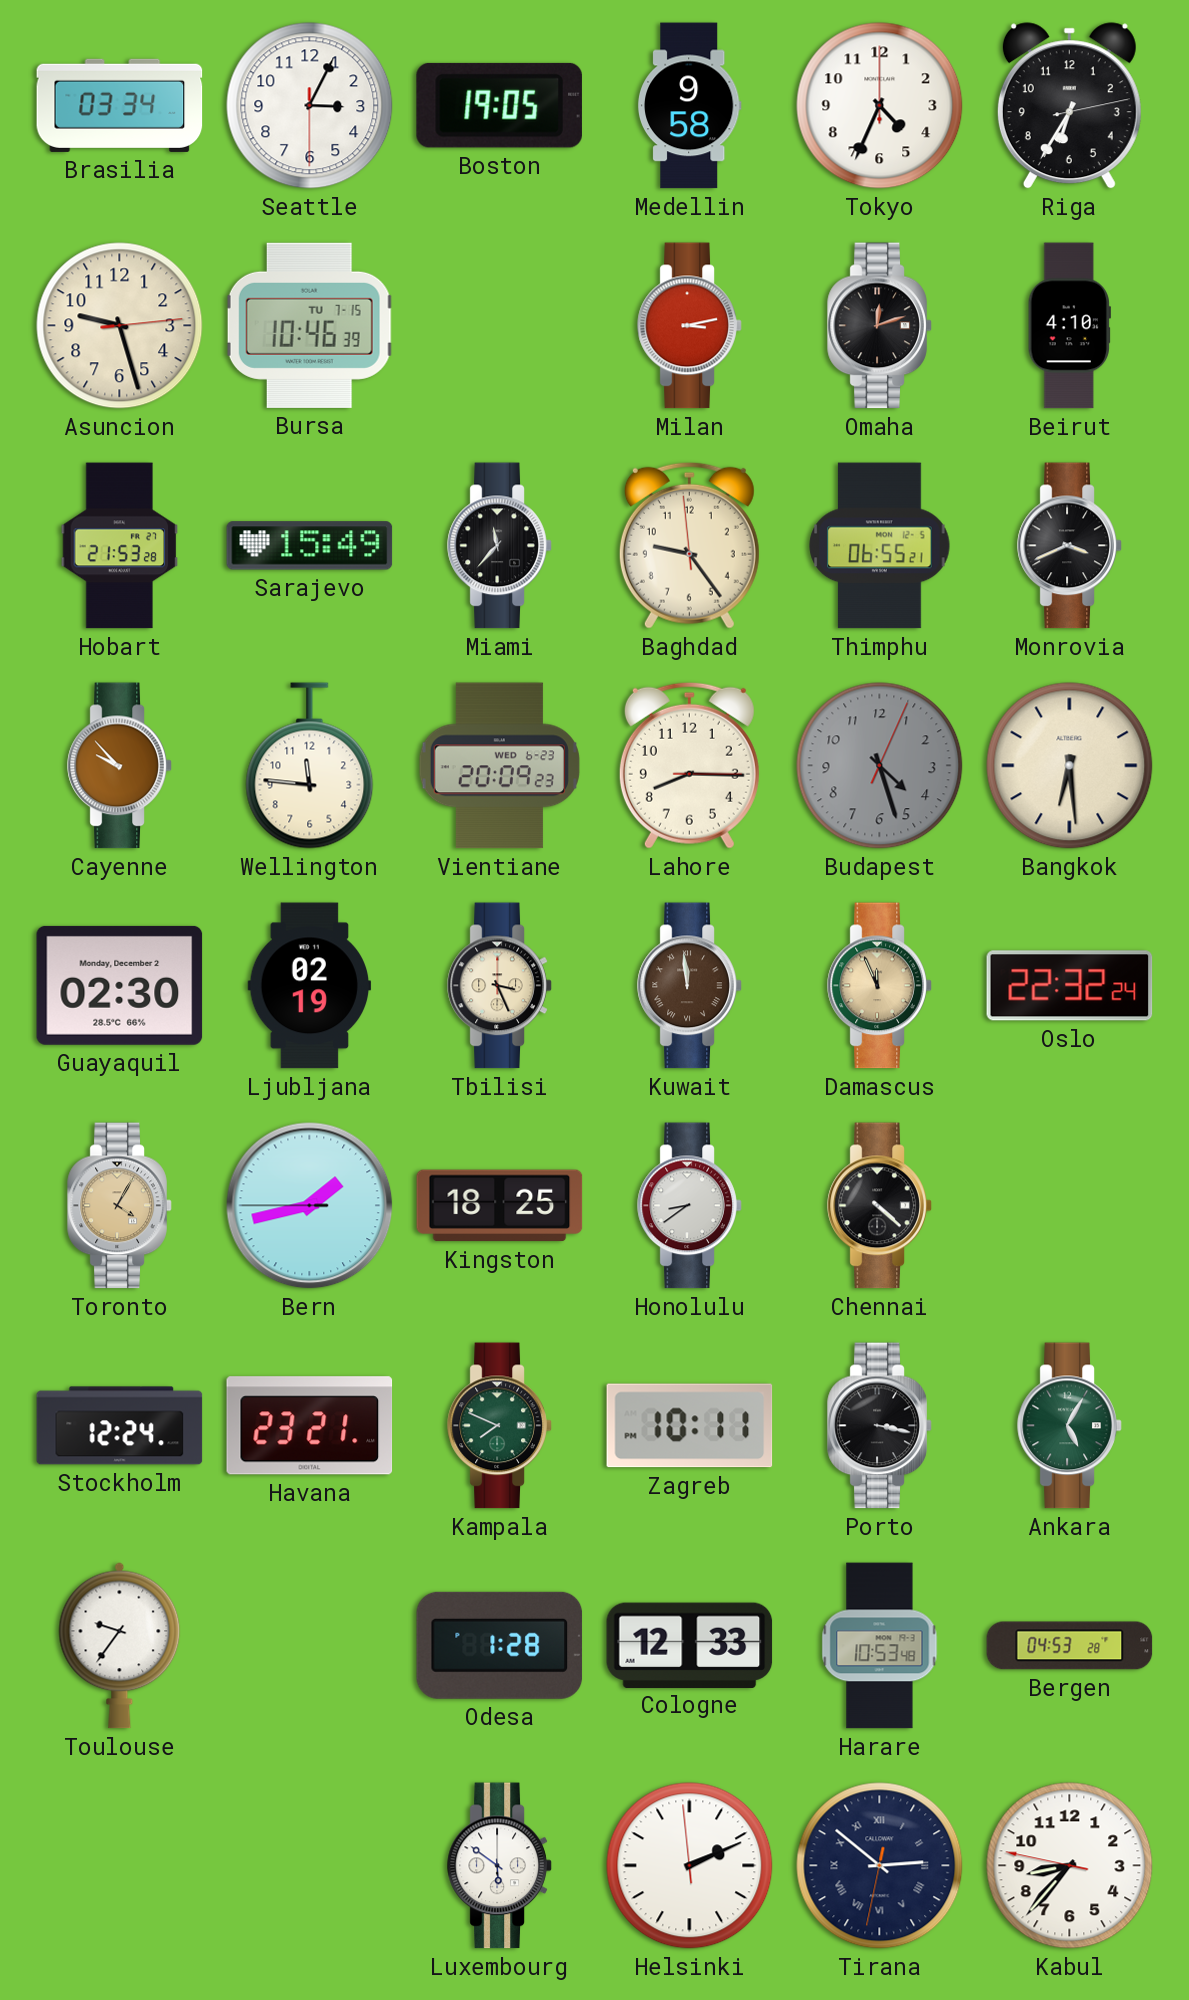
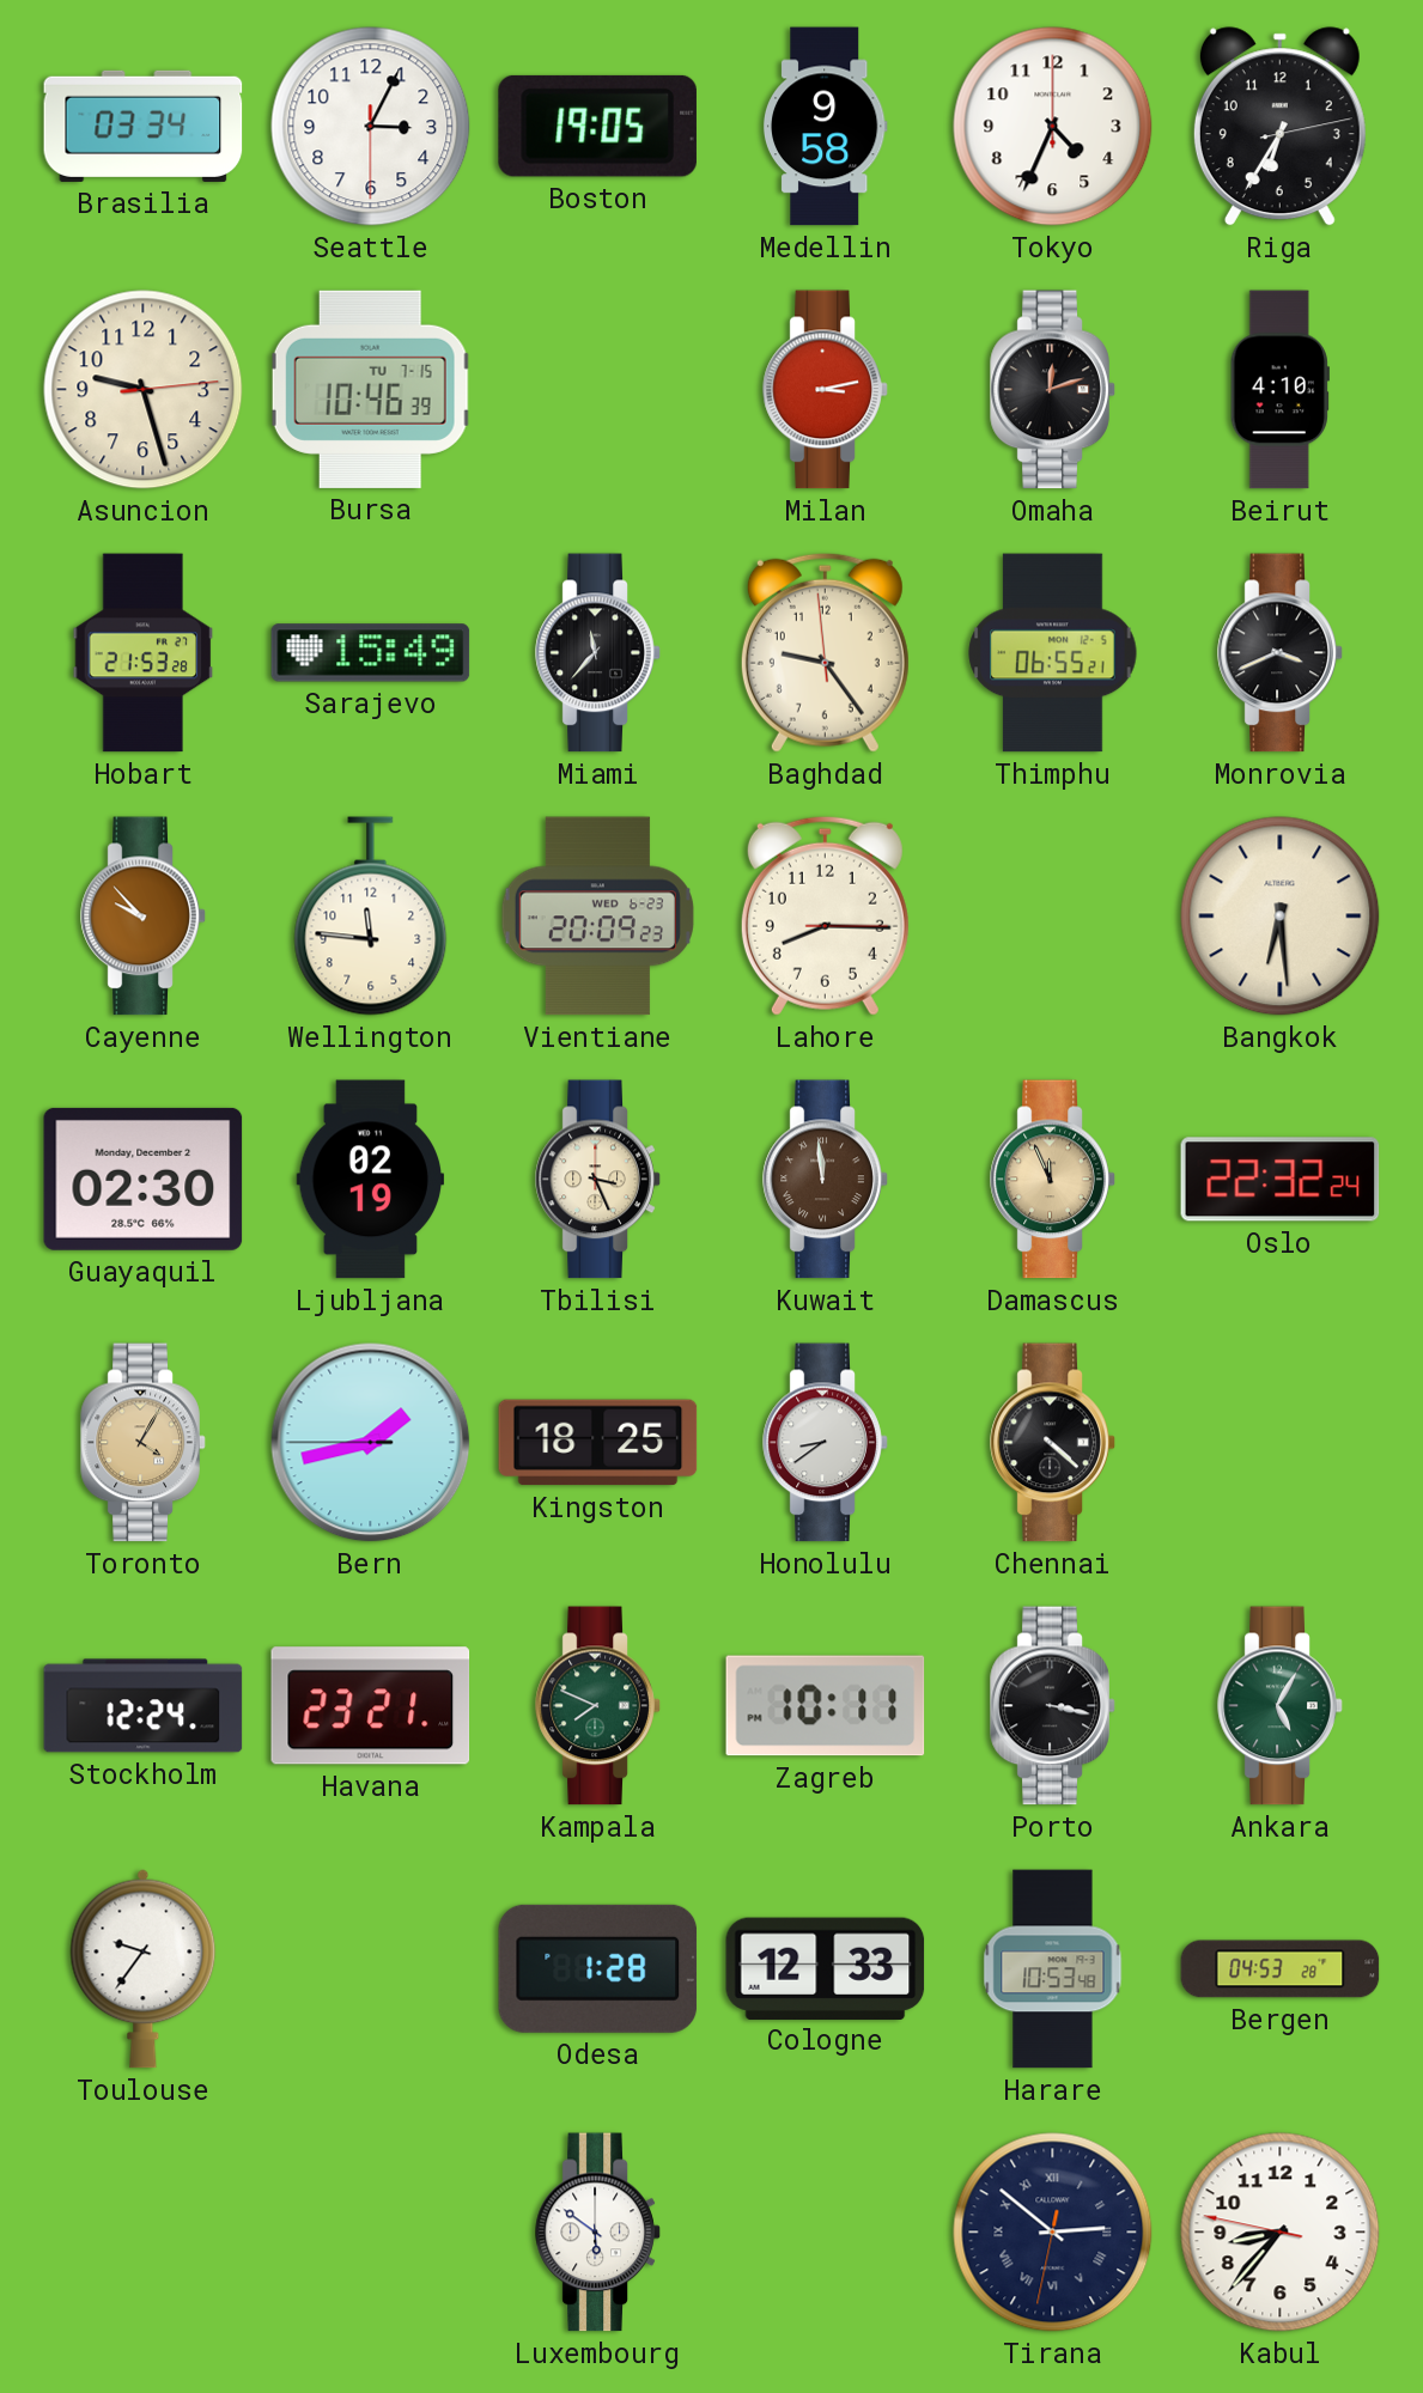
Budapest: 4:27 -> none (880, 766)
Helsinki: 2:10 -> none (690, 1866)
